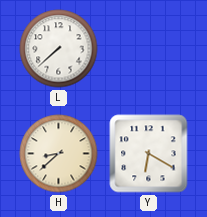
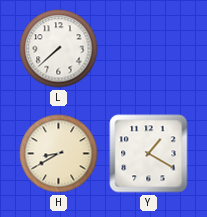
H: 8:38 -> 8:40 (59, 154)
Y: 6:20 -> 1:20 (149, 154)
